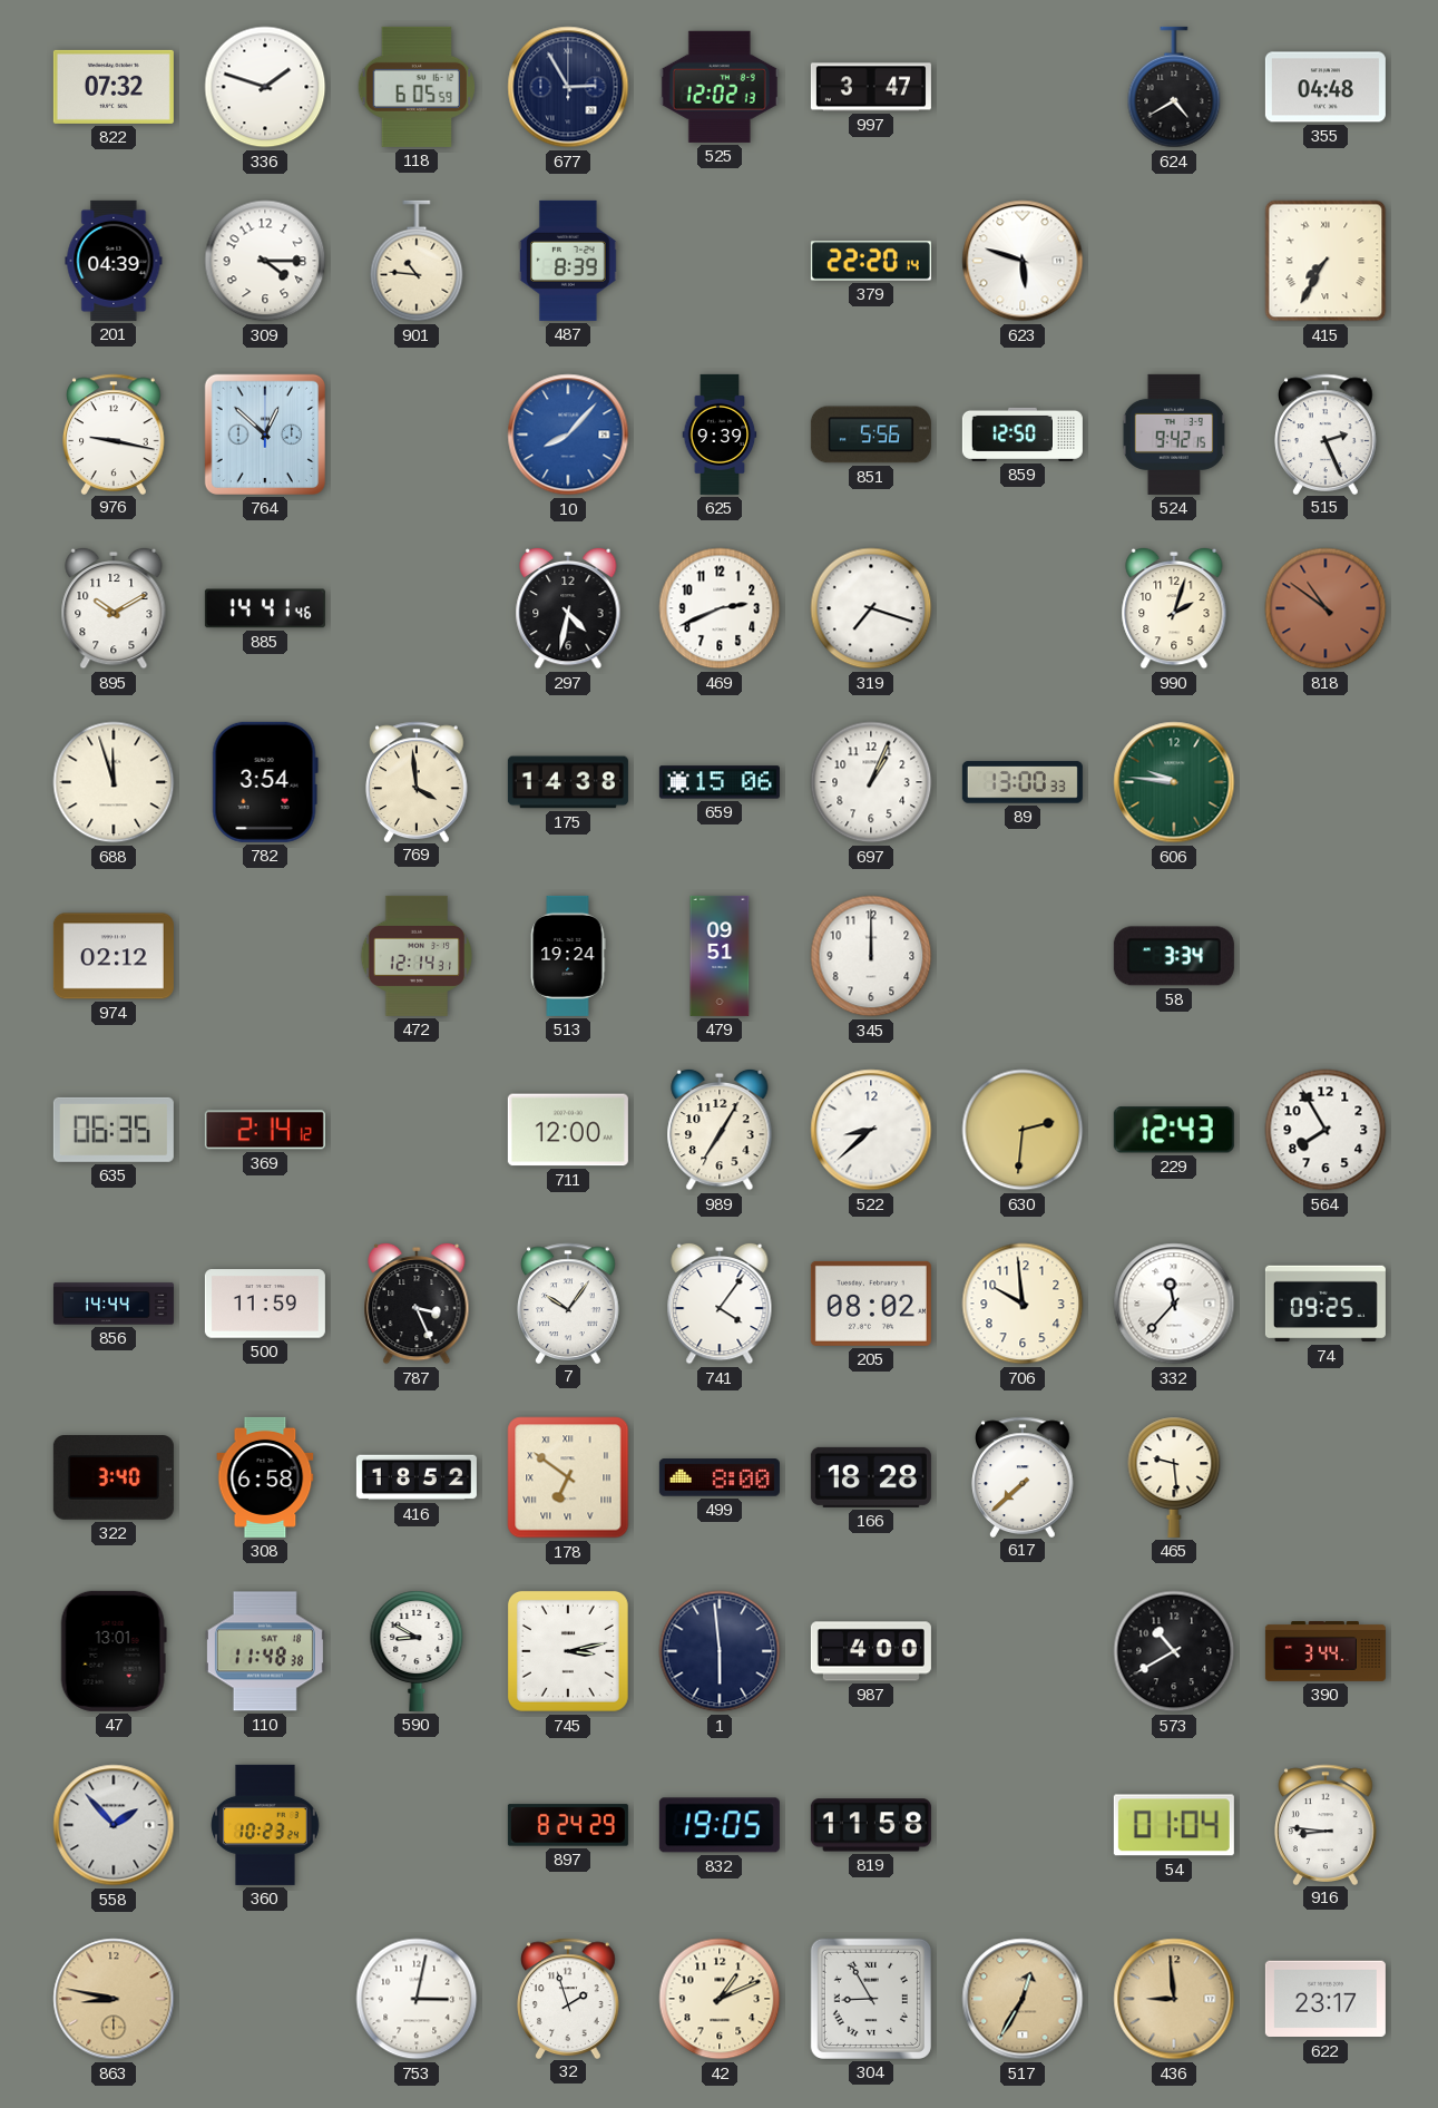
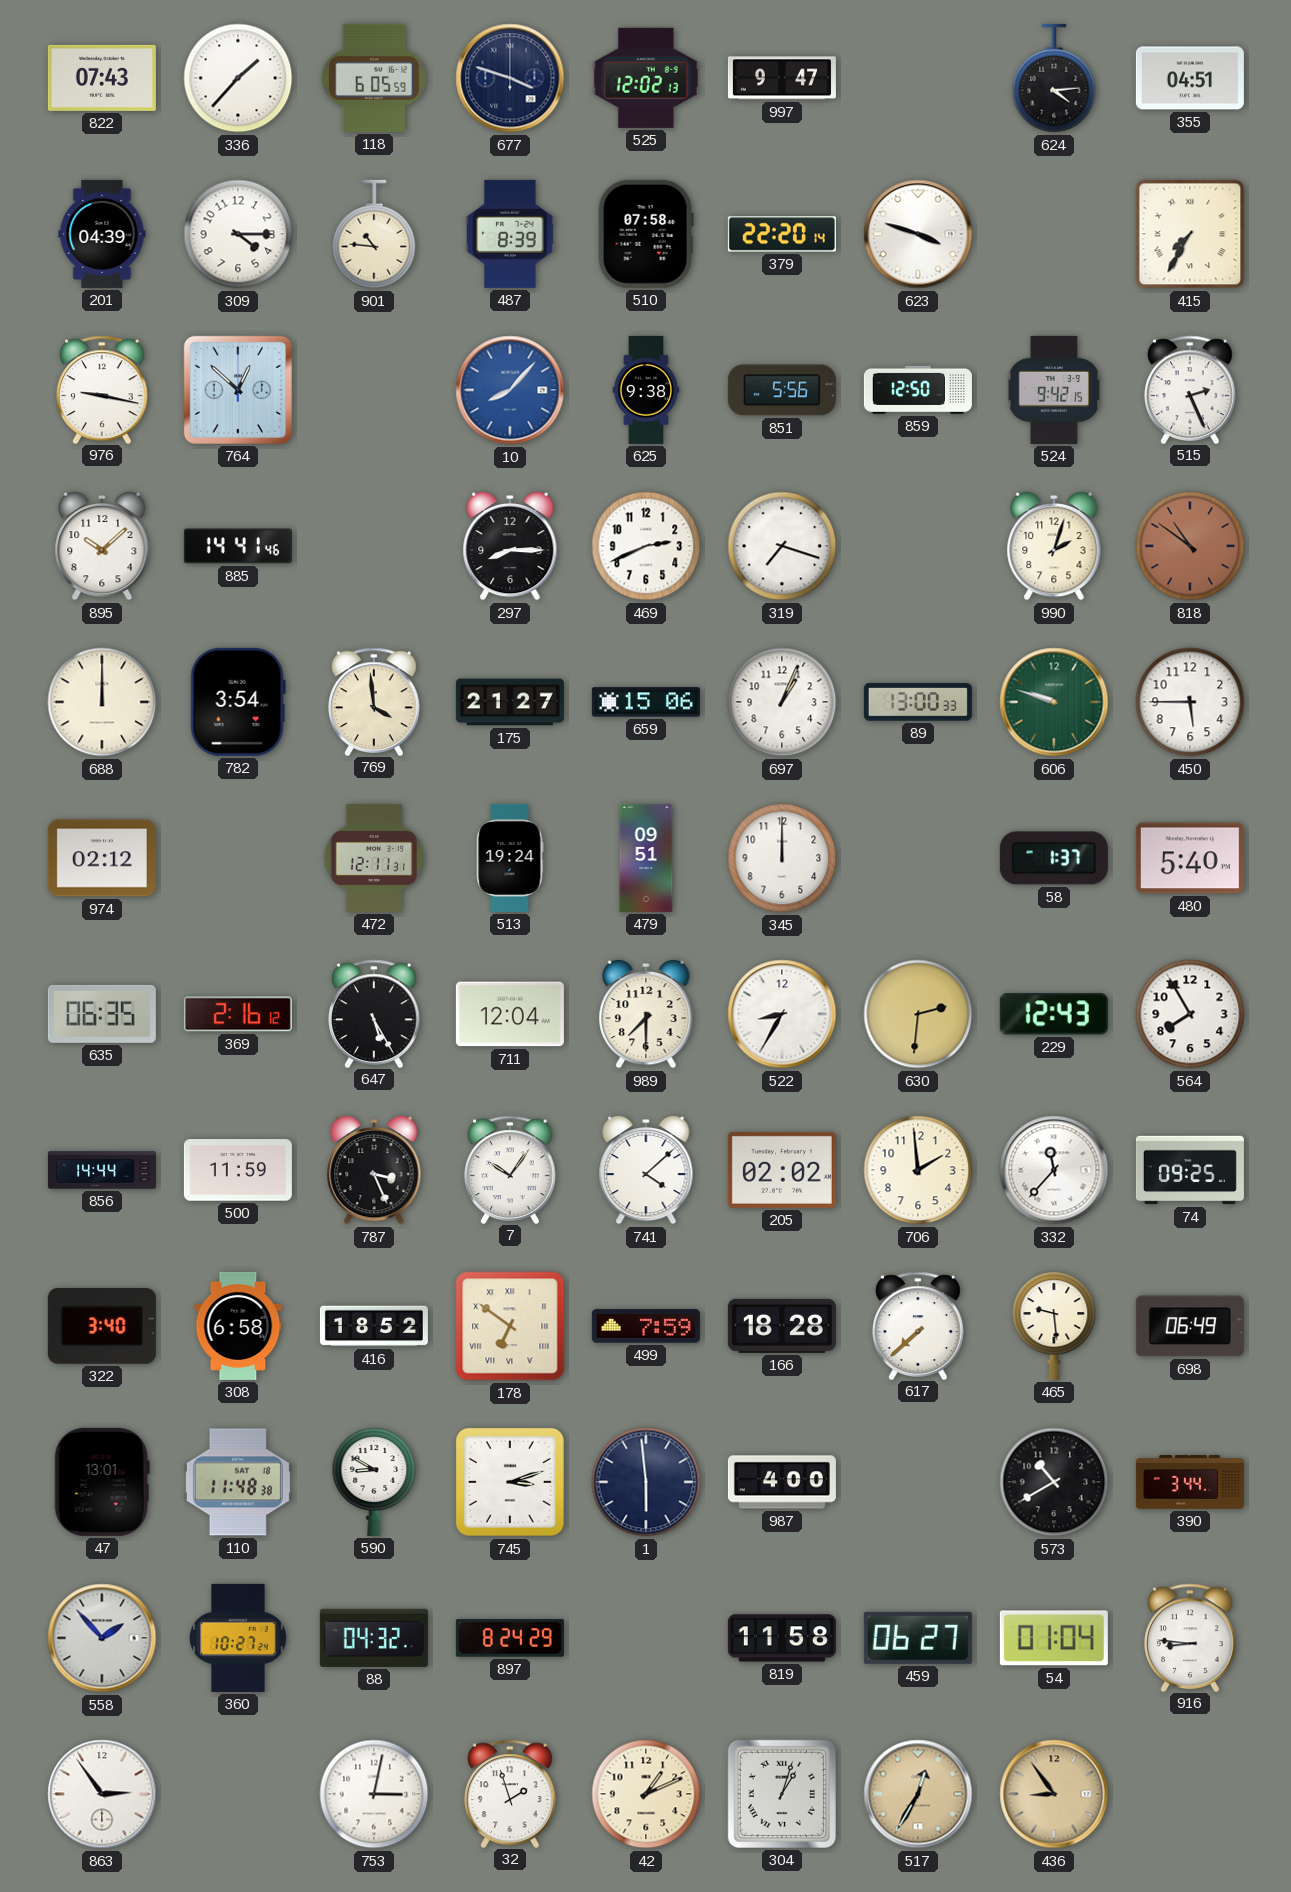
822: 07:32 -> 07:43 (102, 78)
336: 1:48 -> 1:37 (238, 78)
677: 2:55 -> 3:48 (510, 78)
997: 3:47 -> 9:47 (782, 78)
624: 4:40 -> 4:14 (1054, 78)
355: 04:48 -> 04:51 (1190, 78)
510: none -> 07:58 (646, 234)
623: 5:48 -> 3:48 (918, 234)
625: 9:39 -> 9:38 (646, 390)
895: 10:10 -> 10:08 (102, 546)
297: 4:32 -> 8:15 (510, 546)
688: 11:57 -> 12:00 (102, 702)
175: 14:38 -> 21:27 (510, 702)
606: 9:46 -> 9:48 (1054, 702)
450: none -> 5:45 (1190, 702)
472: 12:14 -> 12:11 (373, 858)
58: 3:34 -> 1:37 (1054, 858)
480: none -> 5:40 (1190, 858)
369: 2:14 -> 2:16 (238, 1014)
647: none -> 5:25 (375, 1013)
711: 12:00 -> 12:04 (510, 1014)
989: 7:05 -> 7:30 (646, 1014)
522: 8:38 -> 8:35 (782, 1014)
741: 4:06 -> 4:08 (646, 1170)
205: 08:02 -> 02:02 (782, 1170)
706: 9:59 -> 1:59 (918, 1170)
499: 8:00 -> 7:59 (646, 1326)
698: none -> 06:49 (1190, 1326)
745: 3:13 -> 3:12 (510, 1482)
360: 10:23 -> 10:27 (239, 1638)
88: none -> 04:32 (374, 1638)
832: 19:05 -> none (720, 1825)
459: none -> 06:27 (918, 1638)
863: 8:47 -> 2:54 (102, 1794)
863 dial: champagne -> white (102, 1794)
304: 8:55 -> 1:03 (782, 1794)
436: 8:59 -> 8:54 (1054, 1794)
622: 23:17 -> none (1325, 1999)
